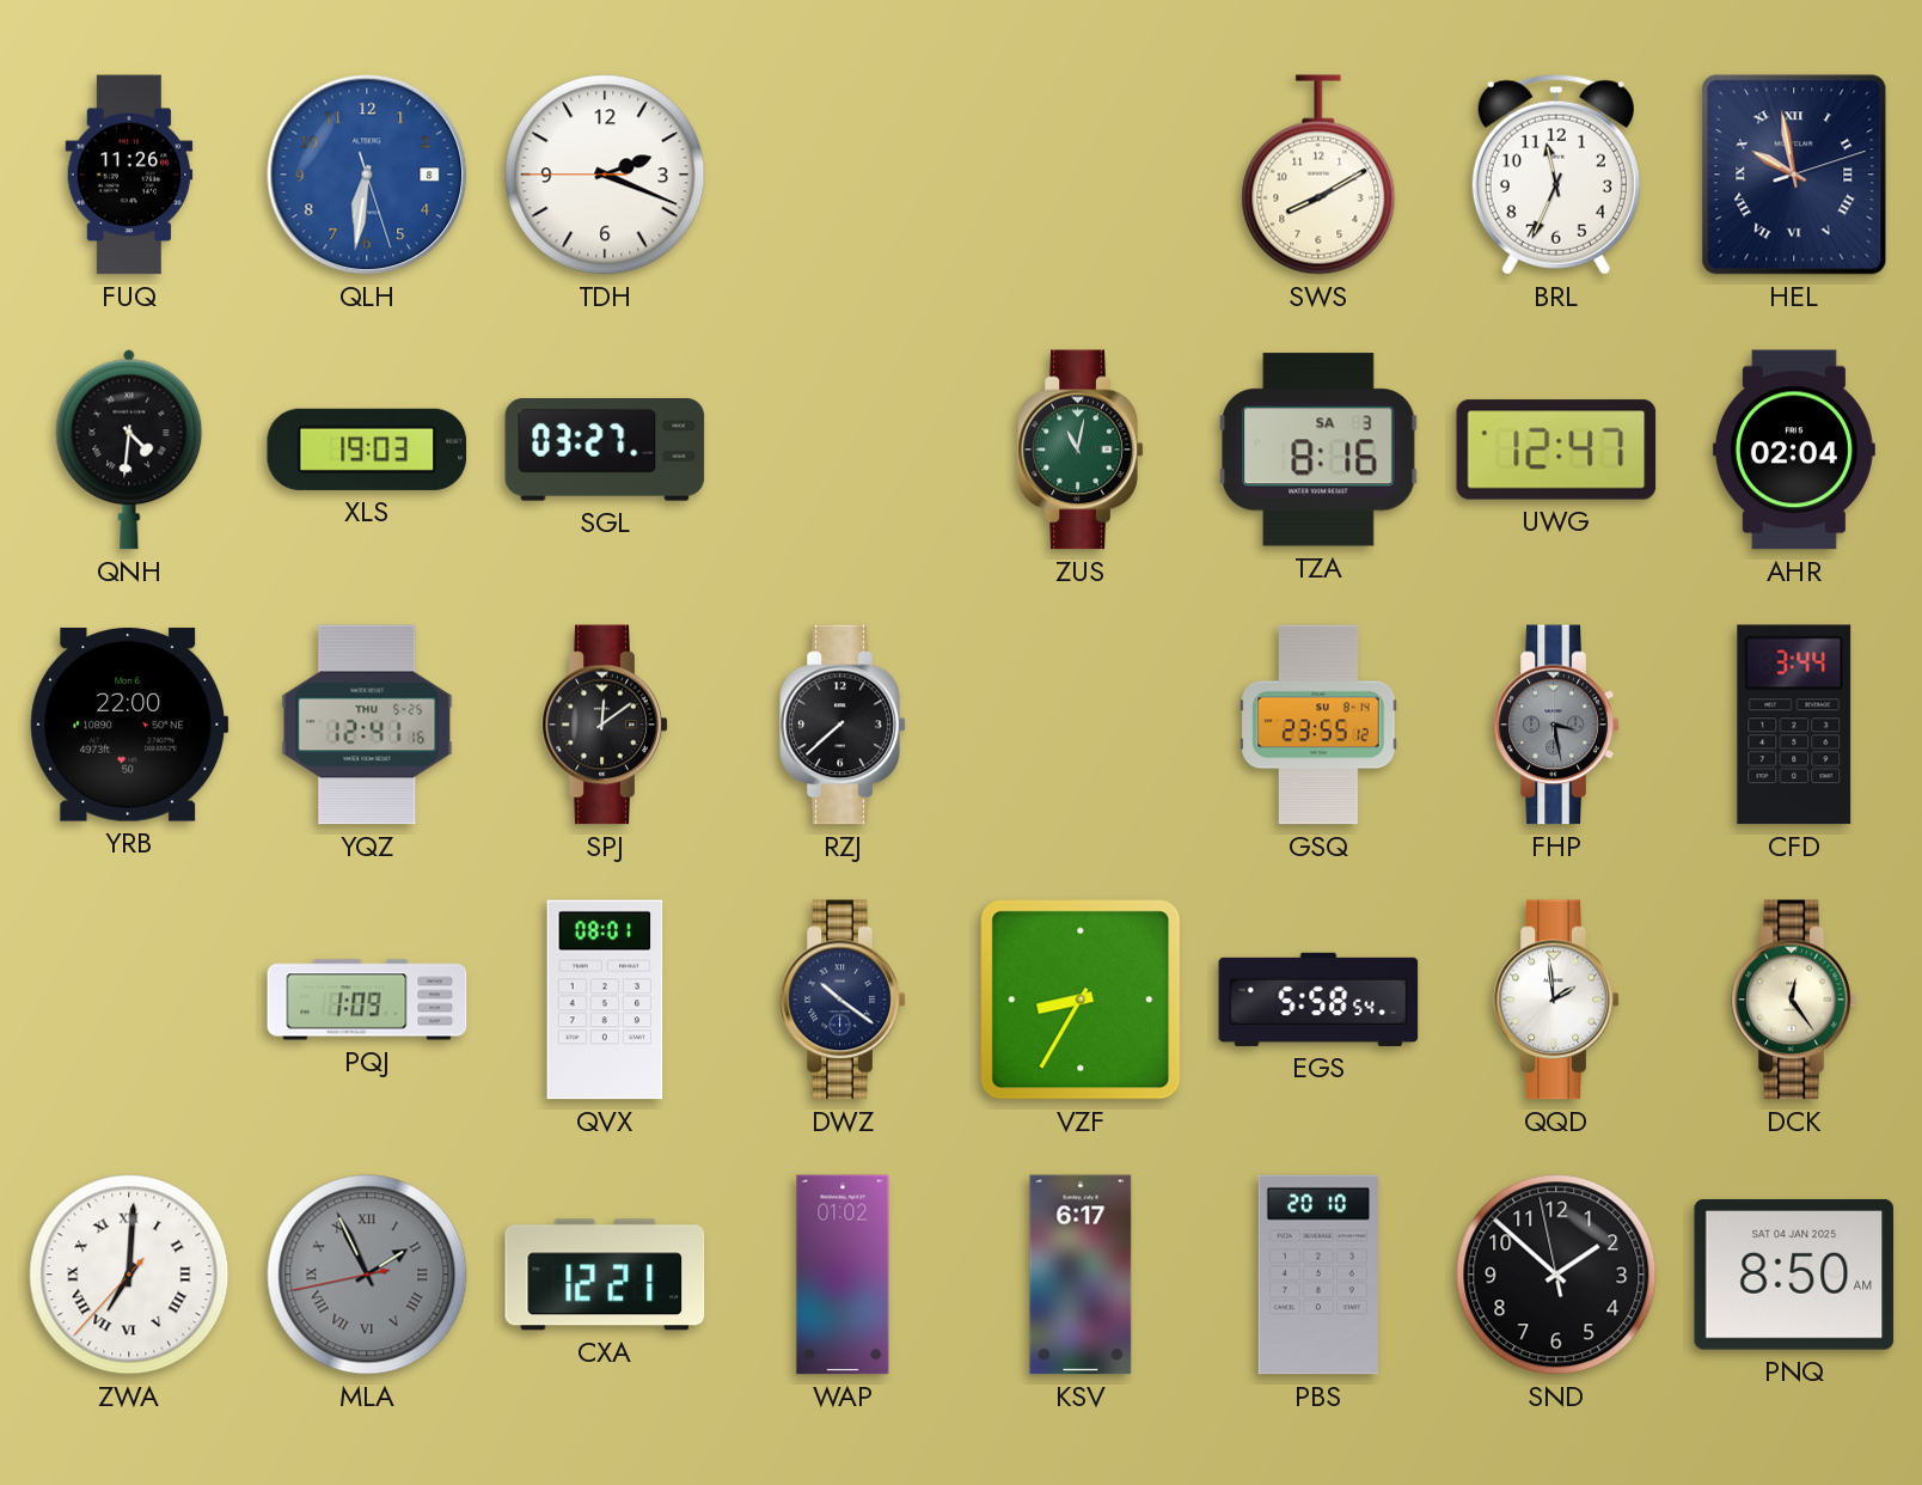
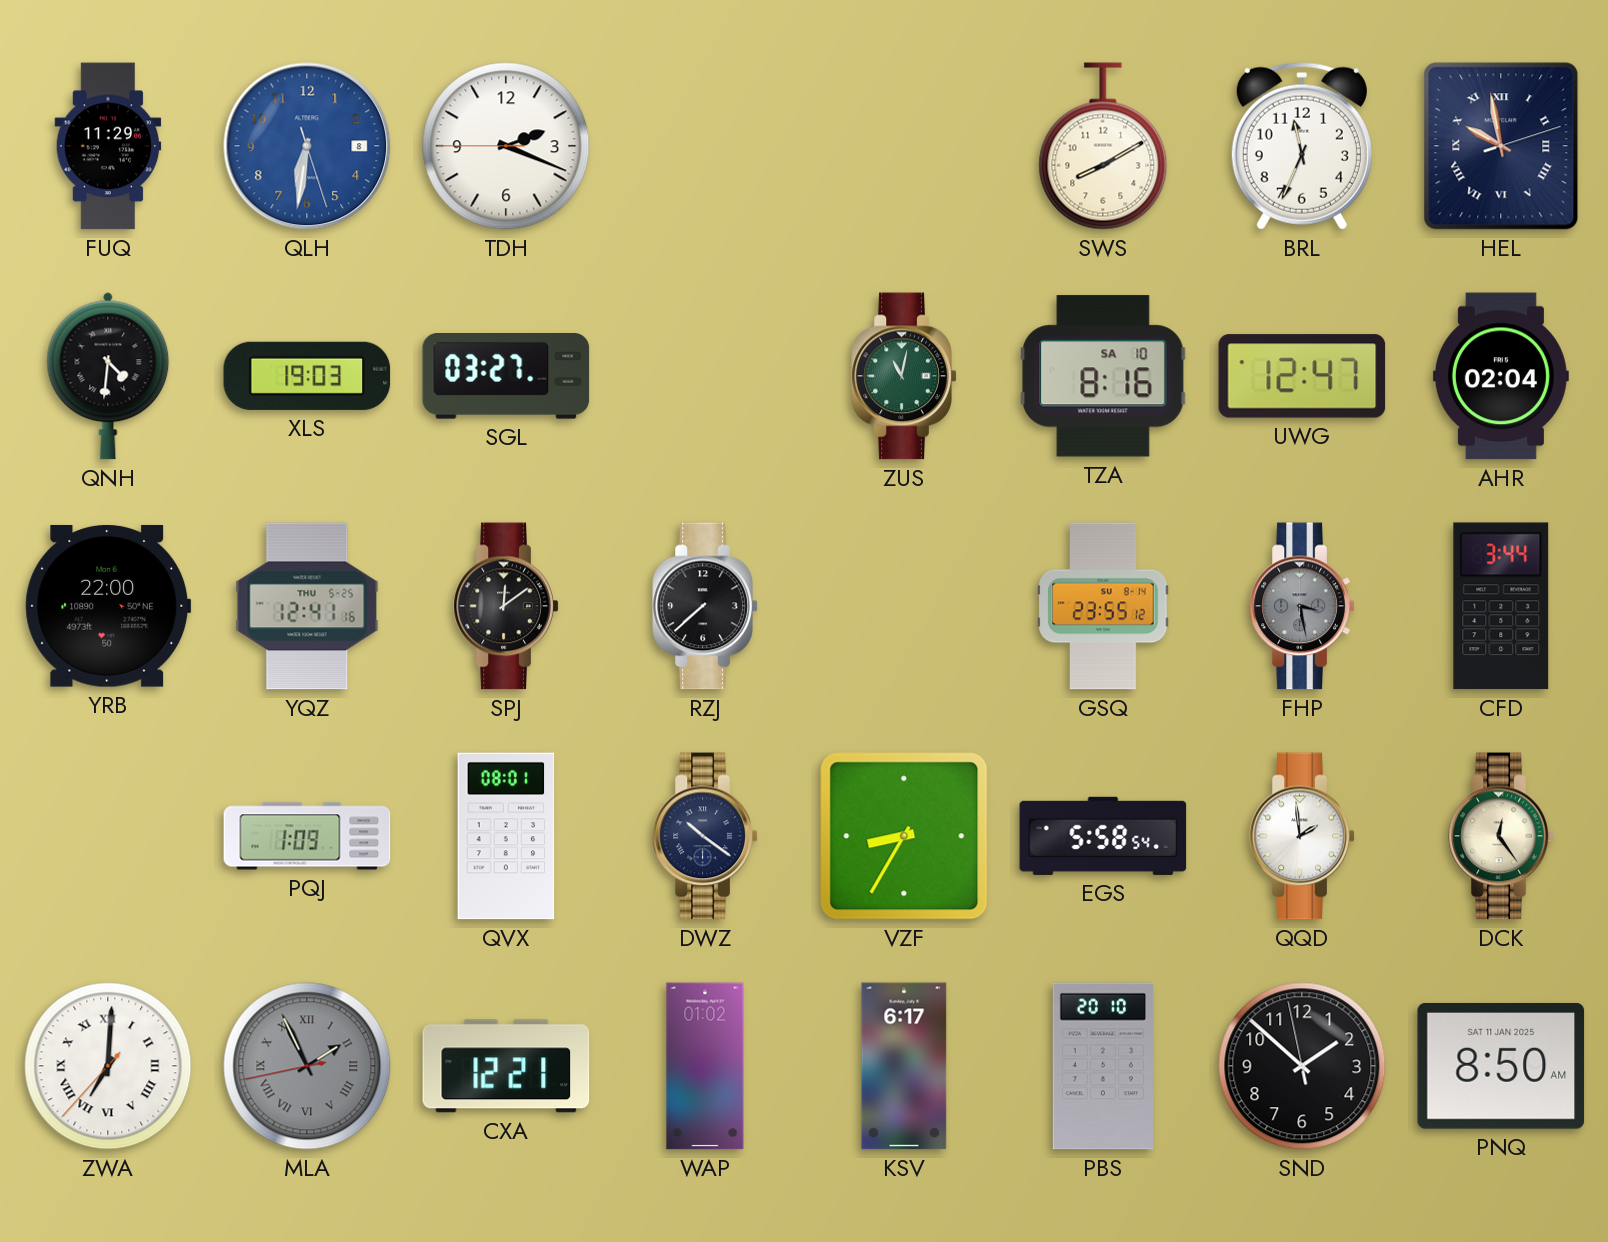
FUQ: 11:26 -> 11:29 (108, 146)
TZA date: SA 3 -> SA 10 (1103, 376)
PNQ date: SAT 04 JAN 2025 -> SAT 11 JAN 2025 (1501, 1066)
